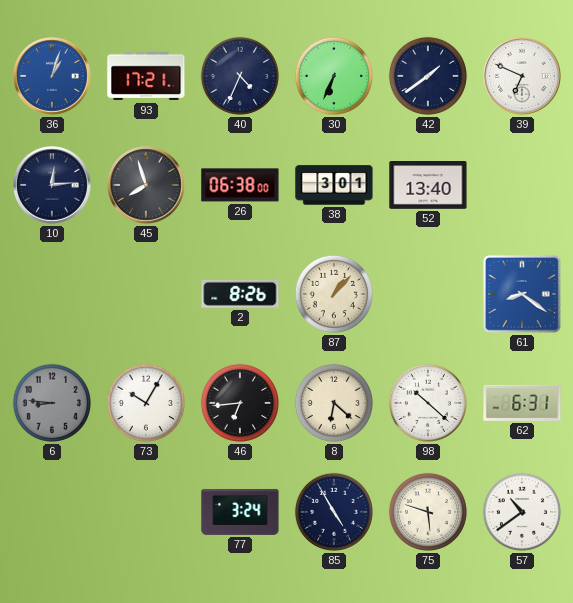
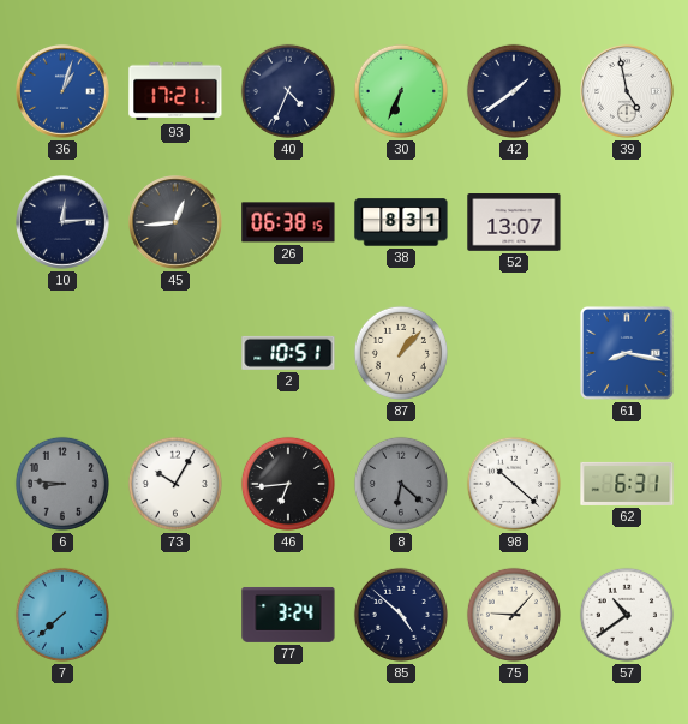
39: 6:49 -> 4:58 (628, 92)
45: 7:57 -> 12:44 (177, 223)
26: 06:38:00 -> 06:38:15 (288, 222)
38: 3:01 -> 8:31 (401, 222)
52: 13:40 -> 13:07 (514, 223)
2: 8:26 -> 10:51 (288, 353)
61: 8:21 -> 8:17 (627, 353)
8 dial: cream -> grey (401, 484)
7: none -> 7:38 (62, 615)
85: 4:55 -> 4:52 (401, 615)
75: 5:48 -> 9:07 (514, 615)
